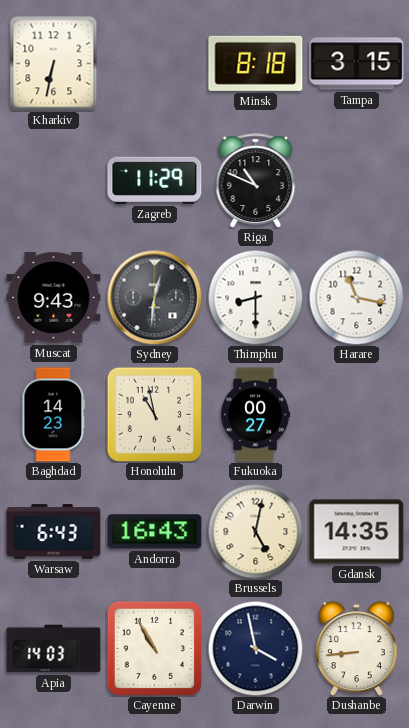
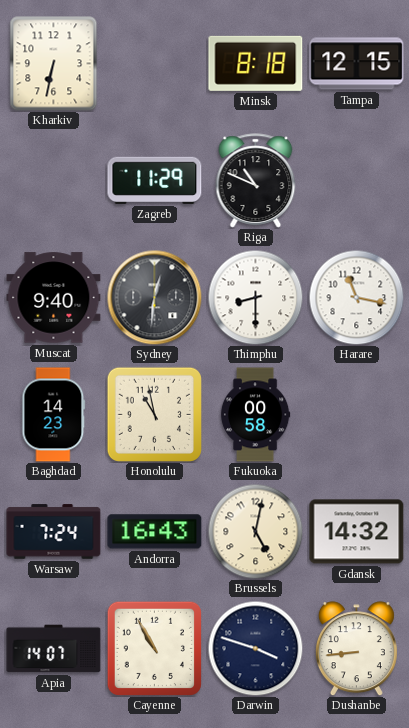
Tampa: 3:15 -> 12:15 (357, 64)
Muscat: 9:43 -> 9:40 (54, 298)
Fukuoka: 00:27 -> 00:58 (255, 415)
Warsaw: 6:43 -> 7:24 (54, 532)
Gdansk: 14:35 -> 14:32 (357, 532)
Apia: 14:03 -> 14:07 (54, 649)
Darwin: 3:58 -> 3:48 (255, 648)
